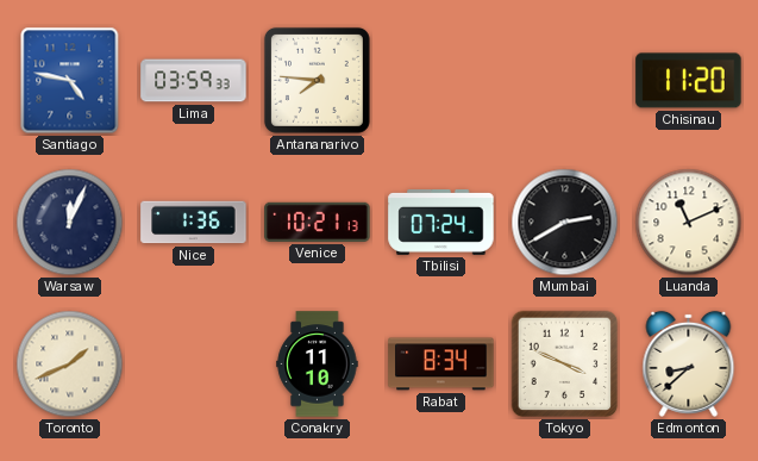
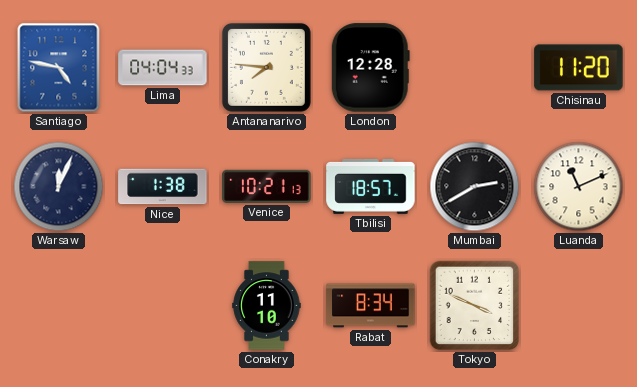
Lima: 03:59 -> 04:04 (163, 68)
London: none -> 12:28 (370, 68)
Nice: 1:36 -> 1:38 (163, 187)
Tbilisi: 07:24 -> 18:57 (371, 186)
Toronto: 1:41 -> none (70, 365)
Edmonton: 8:38 -> none (689, 363)
